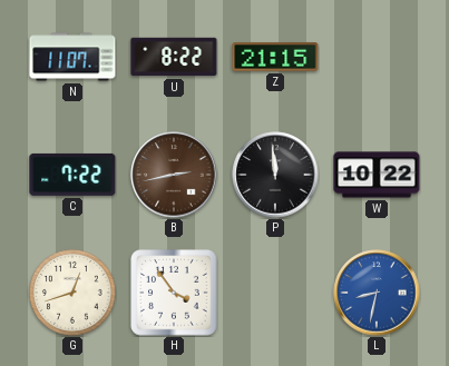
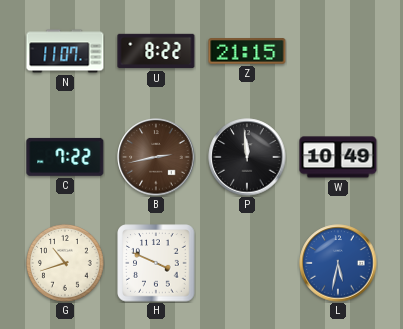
W: 10:22 -> 10:49 (338, 157)
G: 12:42 -> 10:42 (66, 264)
H: 3:54 -> 3:49 (156, 263)
L: 8:32 -> 5:32 (338, 263)
